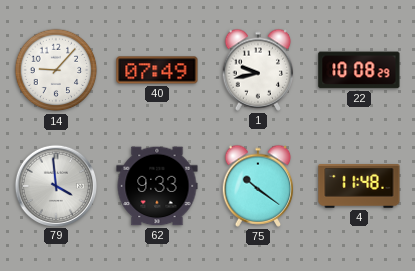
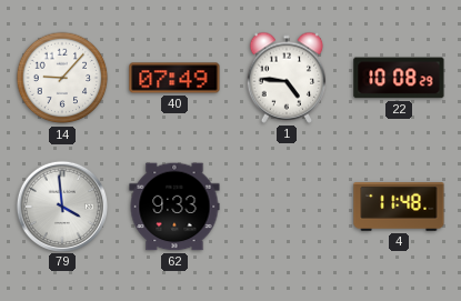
1: 9:43 -> 4:46 (287, 78)
75: 10:21 -> none (258, 186)
